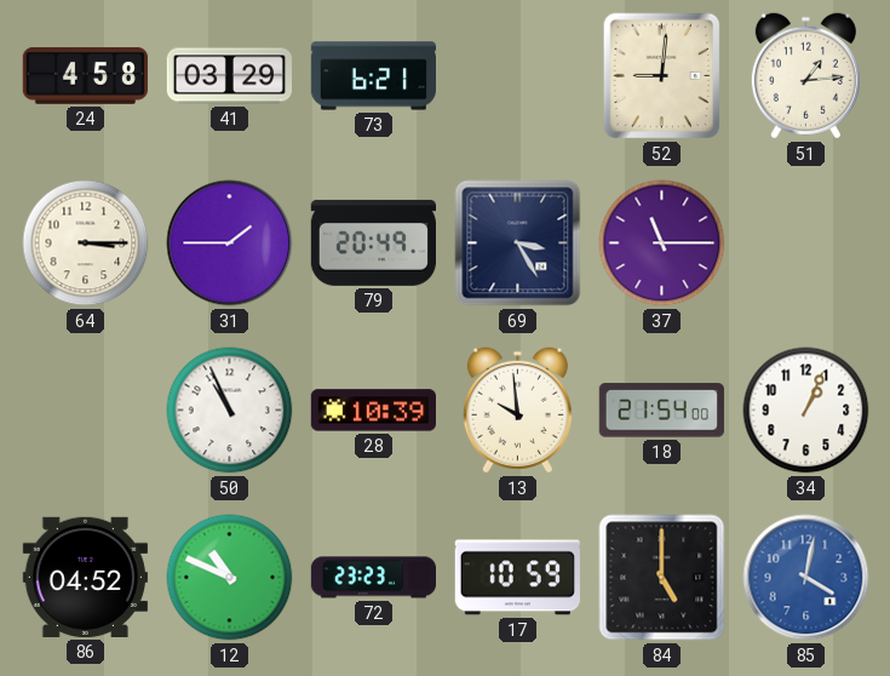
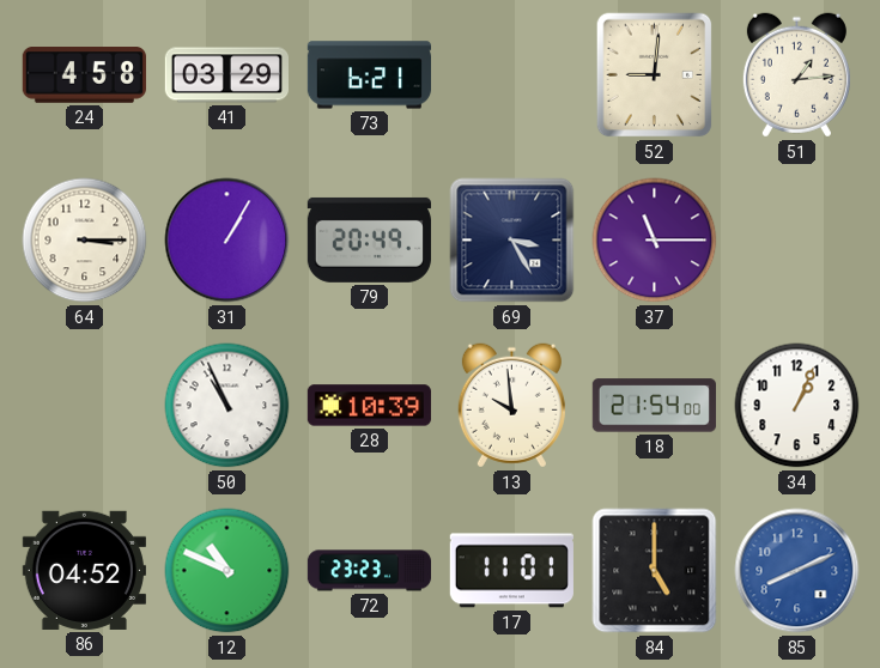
31: 1:45 -> 1:05 (227, 241)
17: 10:59 -> 11:01 (511, 571)
85: 4:02 -> 8:11 (797, 571)
